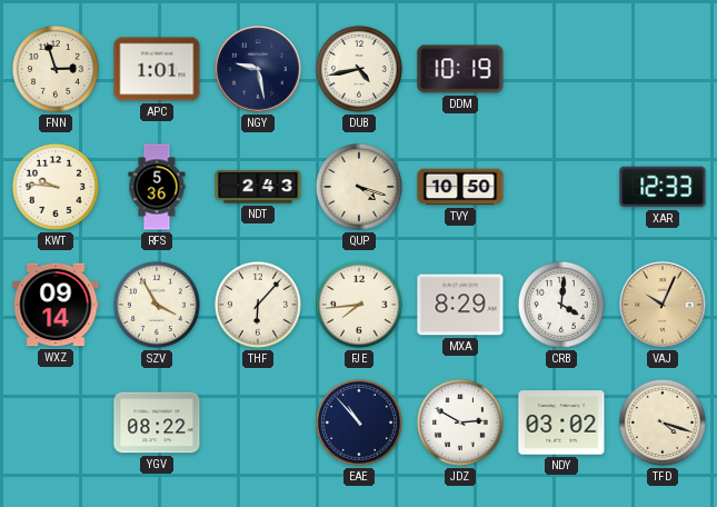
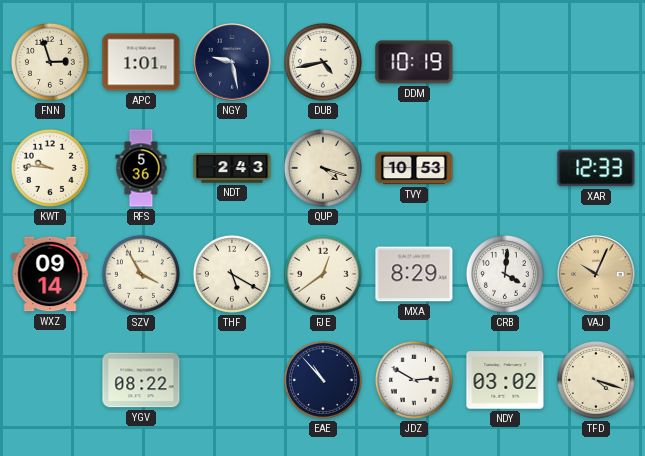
TVY: 10:50 -> 10:53 (414, 168)
THF: 6:07 -> 5:20 (232, 274)
FJE: 7:44 -> 12:39 (323, 274)
